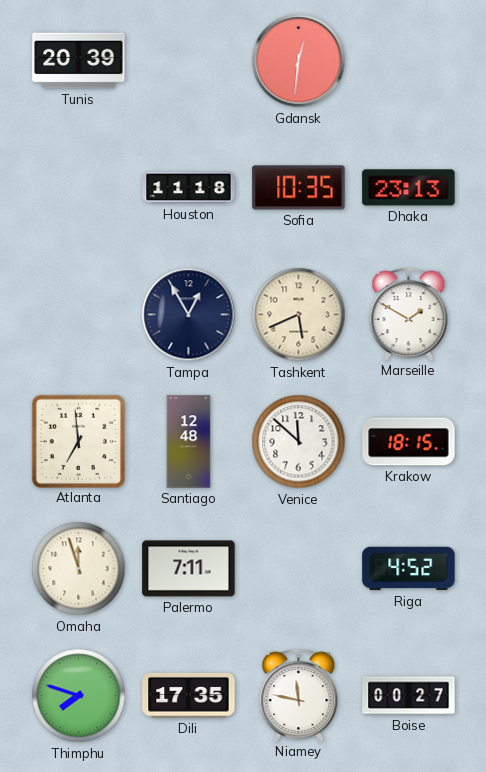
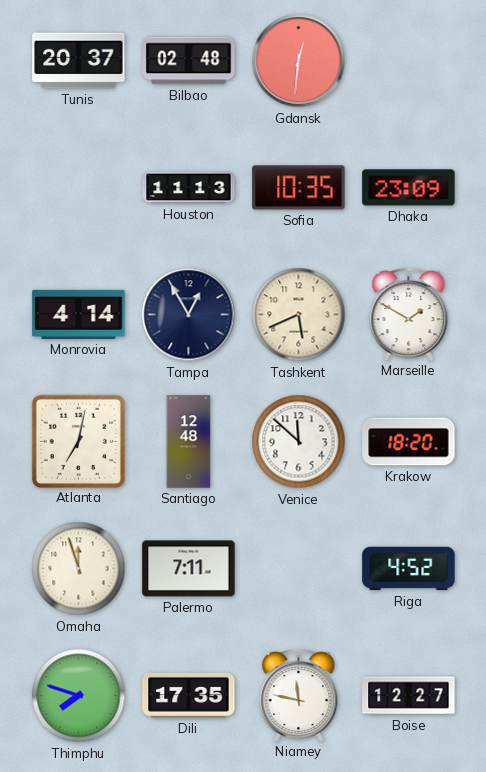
Tunis: 20:39 -> 20:37 (79, 61)
Bilbao: none -> 02:48 (189, 61)
Houston: 11:18 -> 11:13 (189, 188)
Dhaka: 23:13 -> 23:09 (409, 188)
Monrovia: none -> 4:14 (79, 314)
Atlanta: 6:59 -> 7:02 (78, 441)
Krakow: 18:15 -> 18:20 (409, 442)
Boise: 00:27 -> 12:27 (409, 696)
